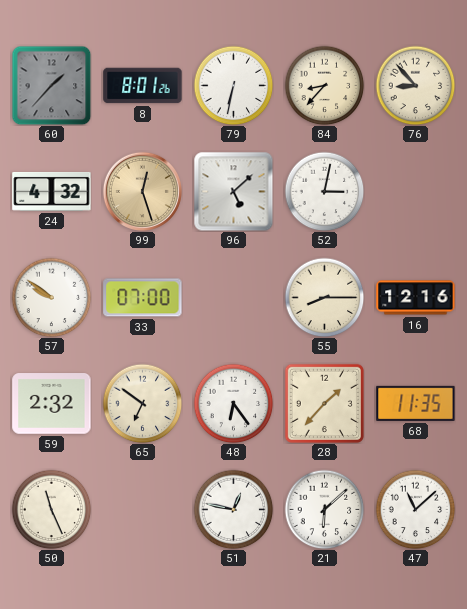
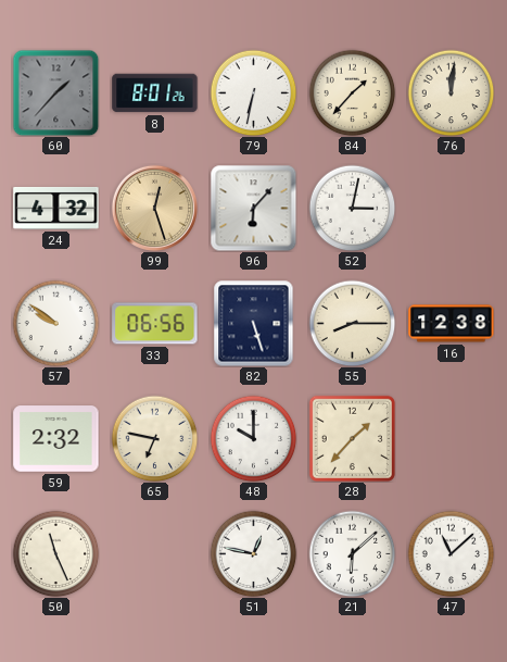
84: 8:37 -> 1:37 (352, 92)
76: 8:53 -> 12:01 (451, 92)
96: 5:08 -> 6:07 (253, 208)
33: 07:00 -> 06:56 (155, 324)
82: none -> 5:27 (254, 323)
16: 12:16 -> 12:38 (452, 324)
65: 6:51 -> 6:47 (154, 438)
48: 6:24 -> 10:00 (253, 438)
68: 11:35 -> none (416, 403)
